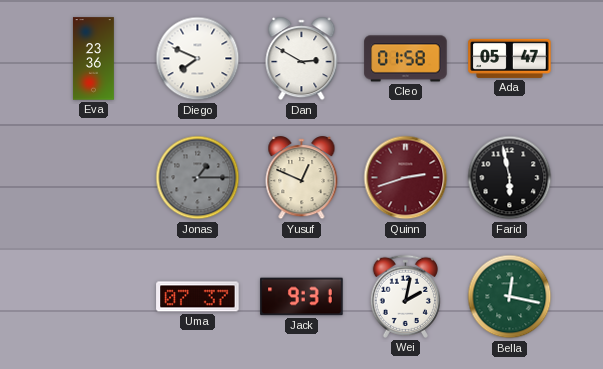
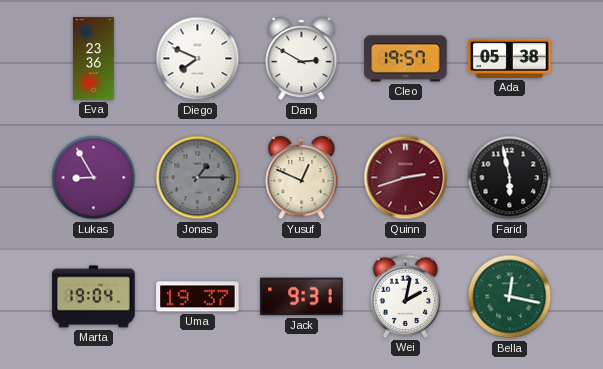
Cleo: 01:58 -> 19:57 (406, 59)
Ada: 05:47 -> 05:38 (510, 58)
Lukas: none -> 8:55 (94, 178)
Marta: none -> 19:04 (94, 297)
Uma: 07:37 -> 19:37 (198, 297)
